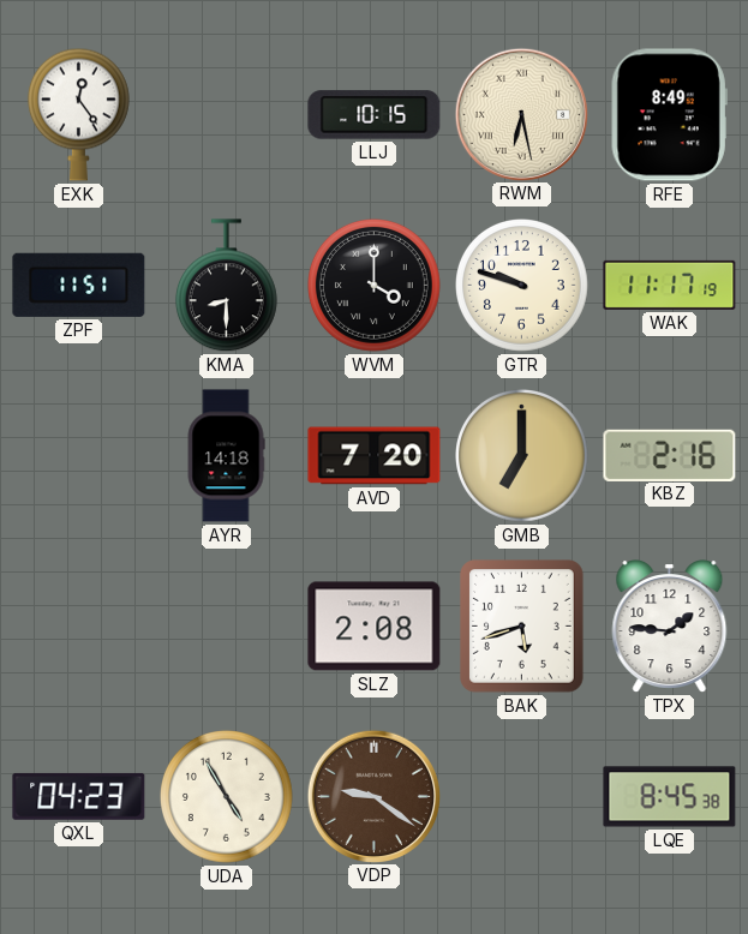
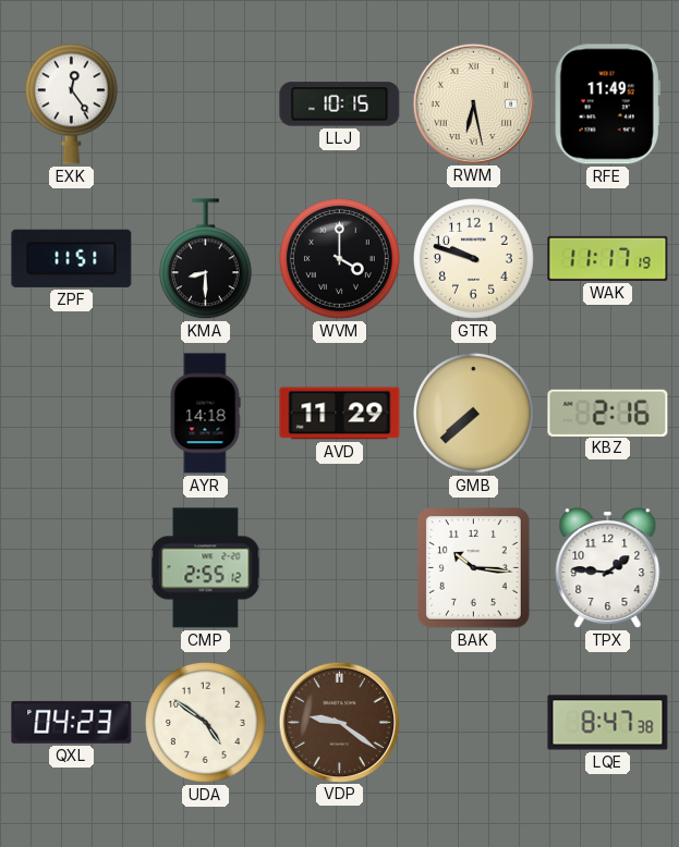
RFE: 8:49 -> 11:49 (607, 105)
AVD: 7:20 -> 11:29 (340, 414)
GMB: 7:00 -> 7:38 (474, 414)
CMP: none -> 2:55 (206, 568)
SLZ: 2:08 -> none (375, 627)
BAK: 5:42 -> 10:16 (474, 568)
UDA: 4:55 -> 4:51 (206, 723)
LQE: 8:45 -> 8:47 (608, 723)
